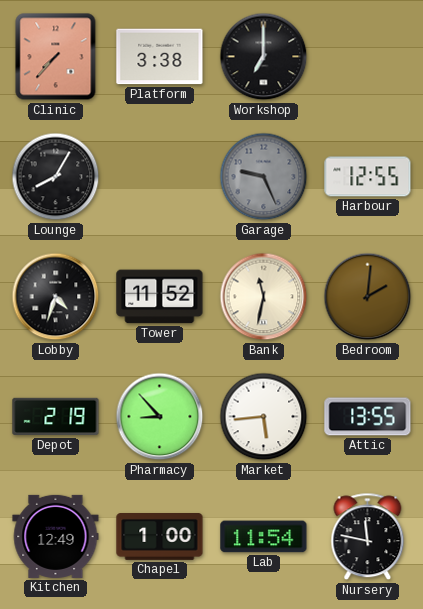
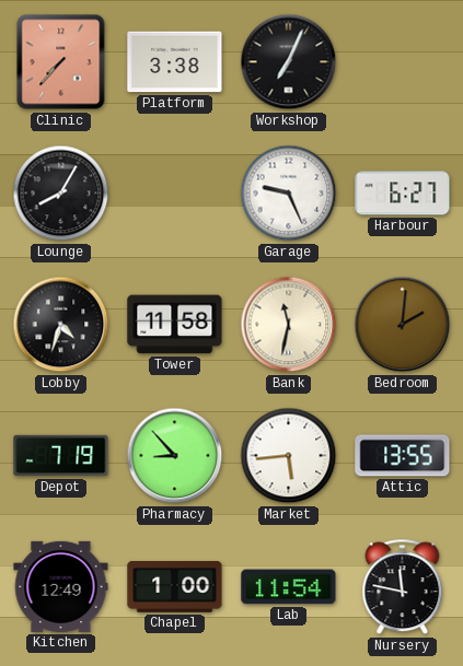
Workshop: 7:00 -> 7:04 (289, 62)
Garage dial: grey -> white (289, 194)
Harbour: 12:55 -> 6:27 (403, 194)
Tower: 11:52 -> 11:58 (175, 325)
Depot: 2:19 -> 7:19 (61, 456)
